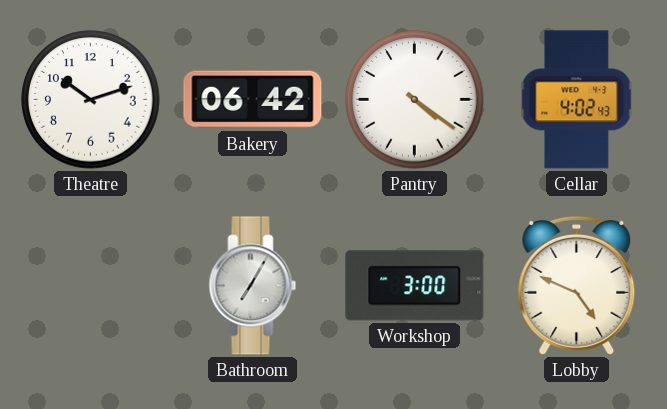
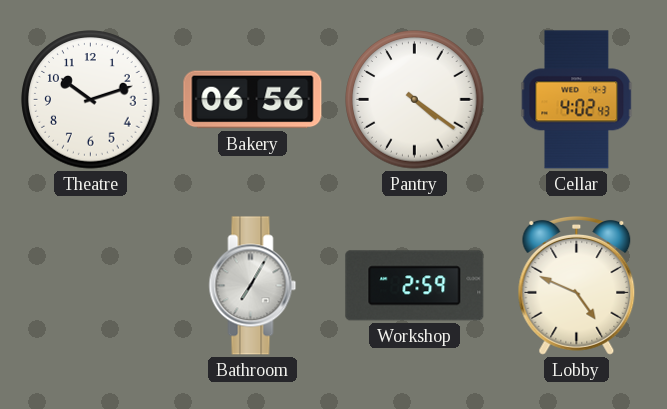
Bakery: 06:42 -> 06:56 (253, 100)
Workshop: 3:00 -> 2:59 (415, 286)
